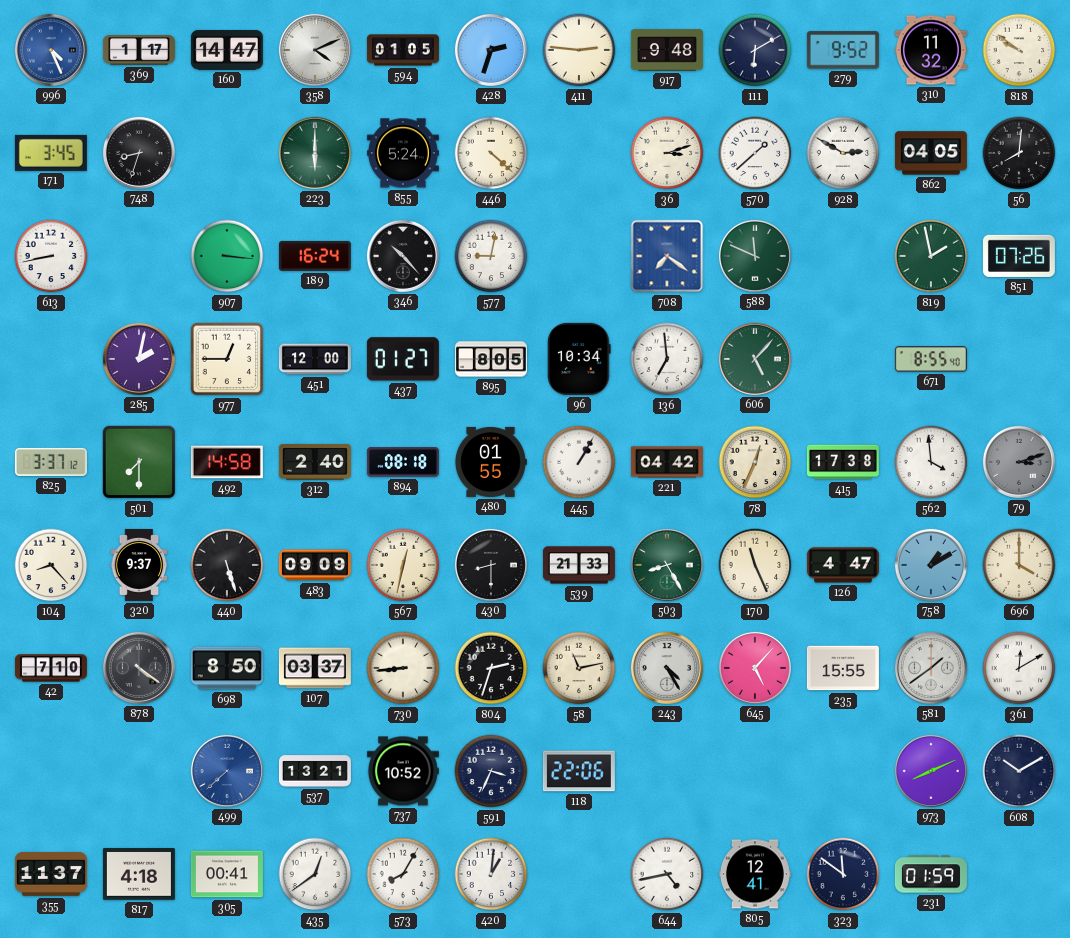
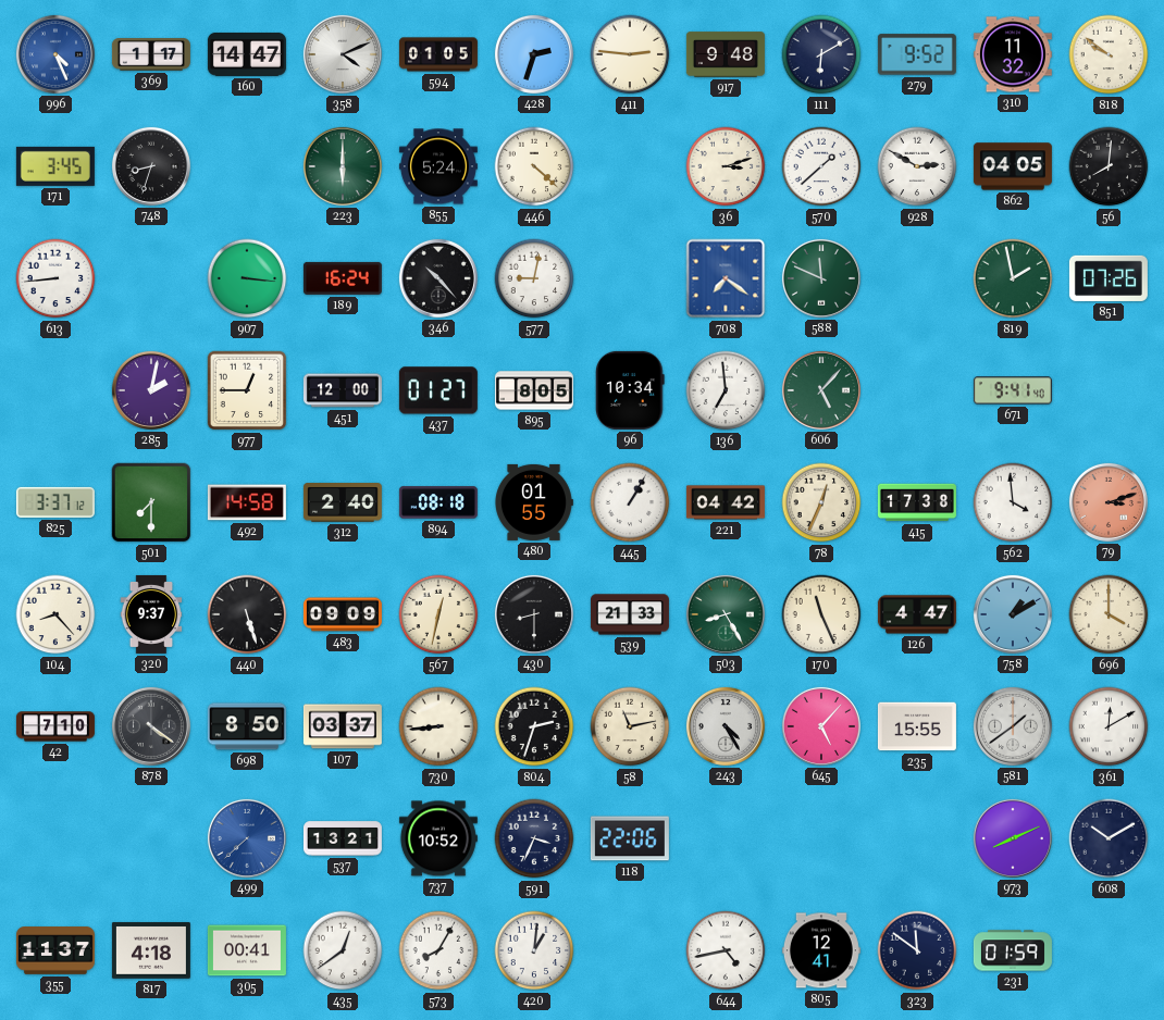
613: 8:43 -> 8:44 (55, 278)
671: 8:55 -> 9:41 (1013, 390)
79 dial: grey -> salmon (1109, 502)
